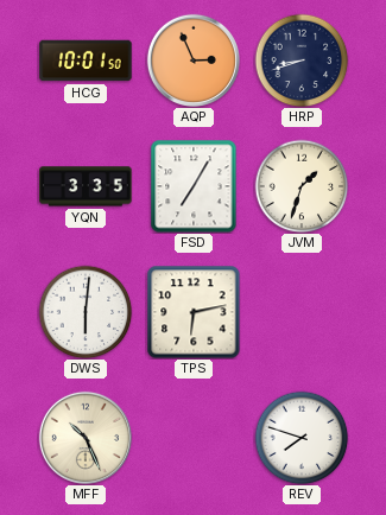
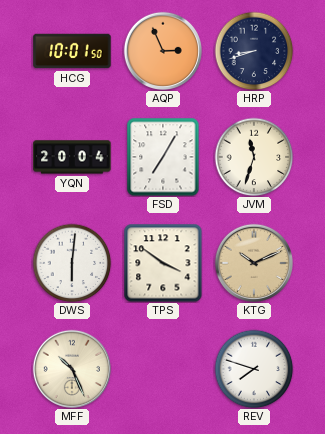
YQN: 3:35 -> 20:04 (72, 157)
JVM: 1:33 -> 11:33 (254, 157)
TPS: 6:13 -> 3:51 (163, 263)
KTG: none -> 10:11 (254, 263)
